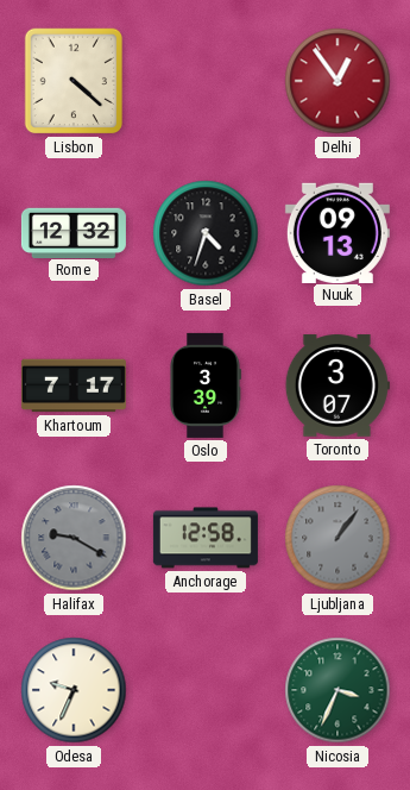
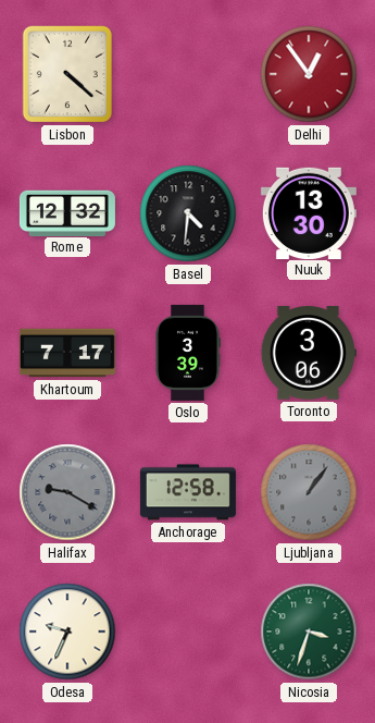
Basel: 4:33 -> 4:31 (188, 213)
Nuuk: 09:13 -> 13:30 (309, 212)
Toronto: 3:07 -> 3:06 (309, 353)
Nicosia: 3:34 -> 3:33 (309, 632)
